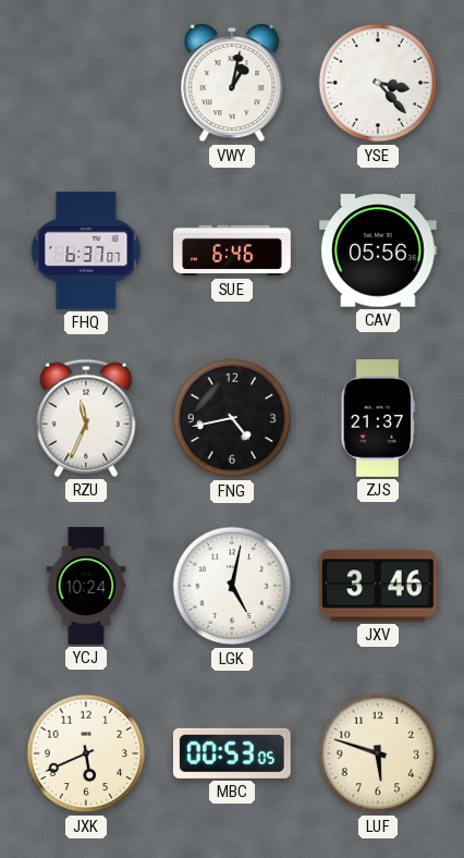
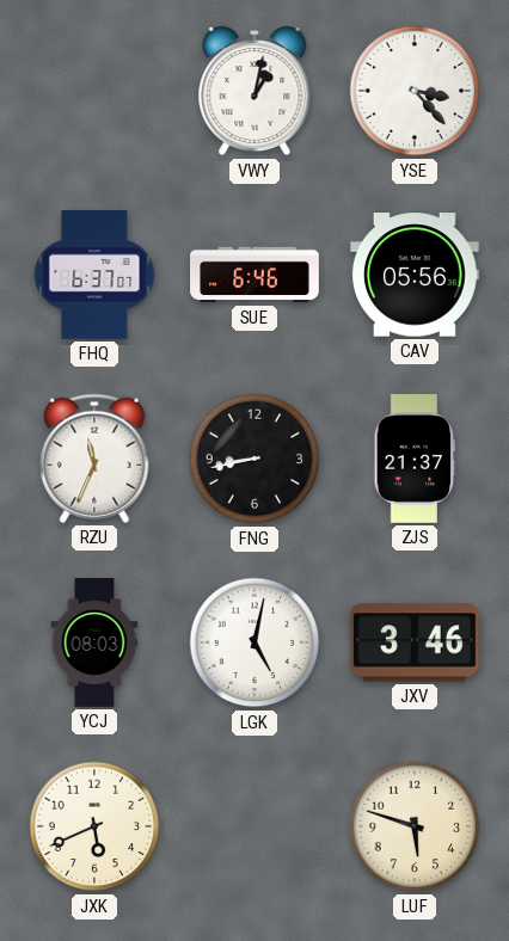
FNG: 4:43 -> 8:43 (254, 459)
YCJ: 10:24 -> 08:03 (94, 642)
MBC: 00:53 -> none (232, 753)
